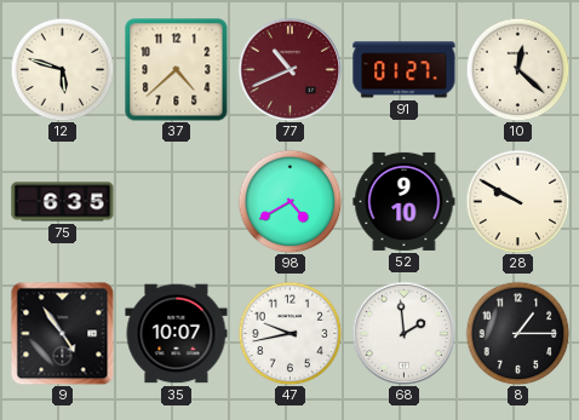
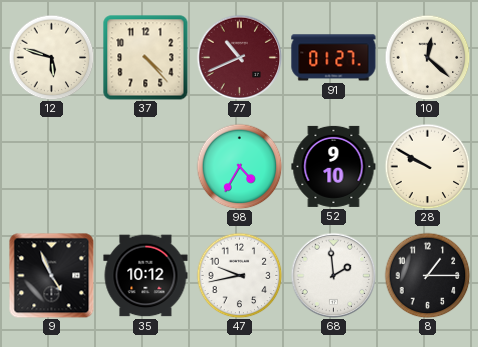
37: 4:38 -> 4:23 (146, 58)
75: 6:35 -> none (63, 202)
98: 4:40 -> 4:35 (239, 166)
9: 4:54 -> 4:56 (51, 275)
35: 10:07 -> 10:12 (146, 276)
